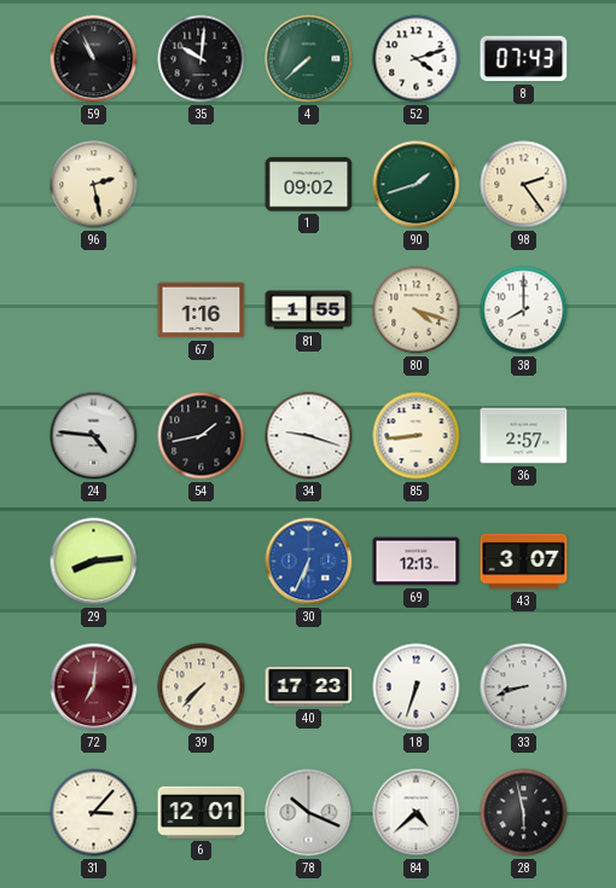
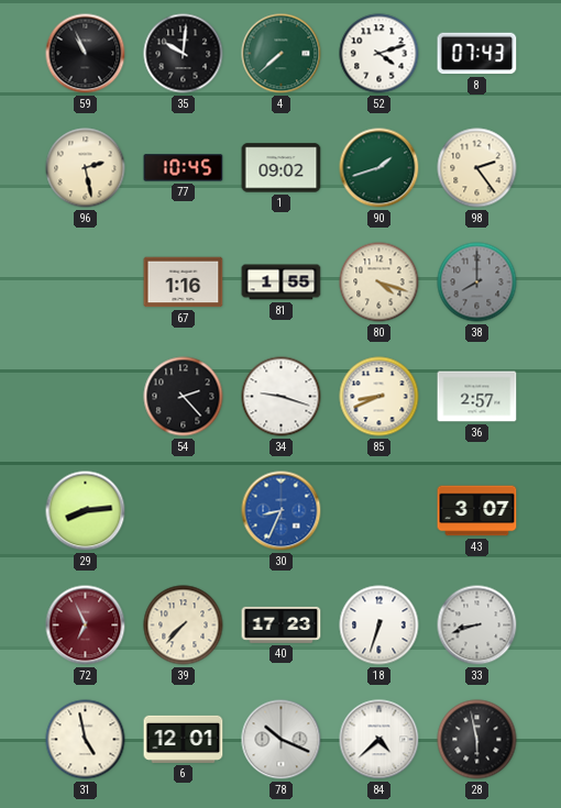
77: none -> 10:45 (184, 168)
38 dial: white -> grey (477, 283)
24: 4:46 -> none (94, 436)
54: 1:43 -> 2:23 (184, 397)
85: 8:44 -> 8:41 (380, 397)
30: 6:34 -> 8:34 (282, 511)
69: 12:13 -> none (417, 562)
72: 7:01 -> 6:56 (86, 626)
31: 3:07 -> 4:58 (86, 740)
